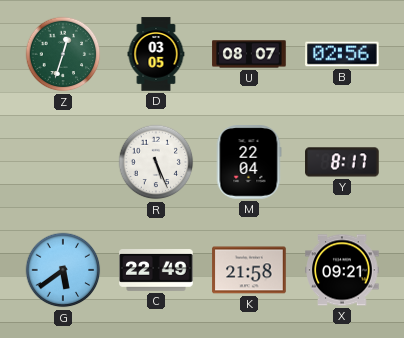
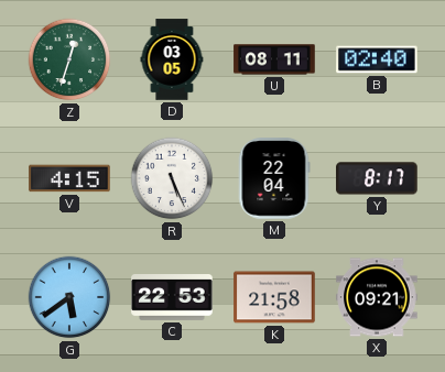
U: 08:07 -> 08:11 (274, 59)
B: 02:56 -> 02:40 (377, 59)
V: none -> 4:15 (69, 178)
C: 22:49 -> 22:53 (172, 298)
